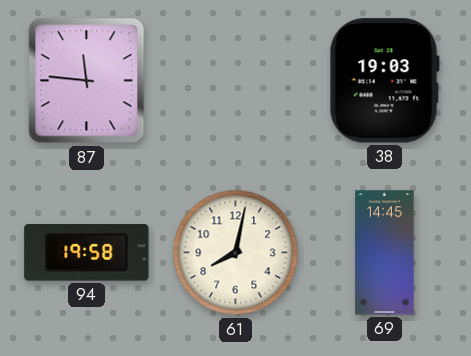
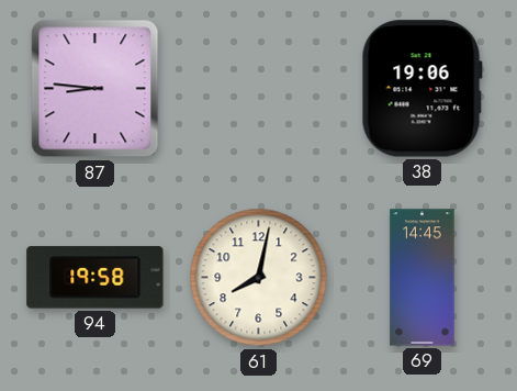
87: 11:46 -> 8:46 (95, 89)
38: 19:03 -> 19:06 (422, 89)
